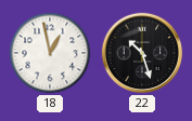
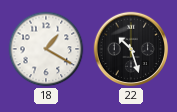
18: 12:58 -> 1:20 (46, 49)
